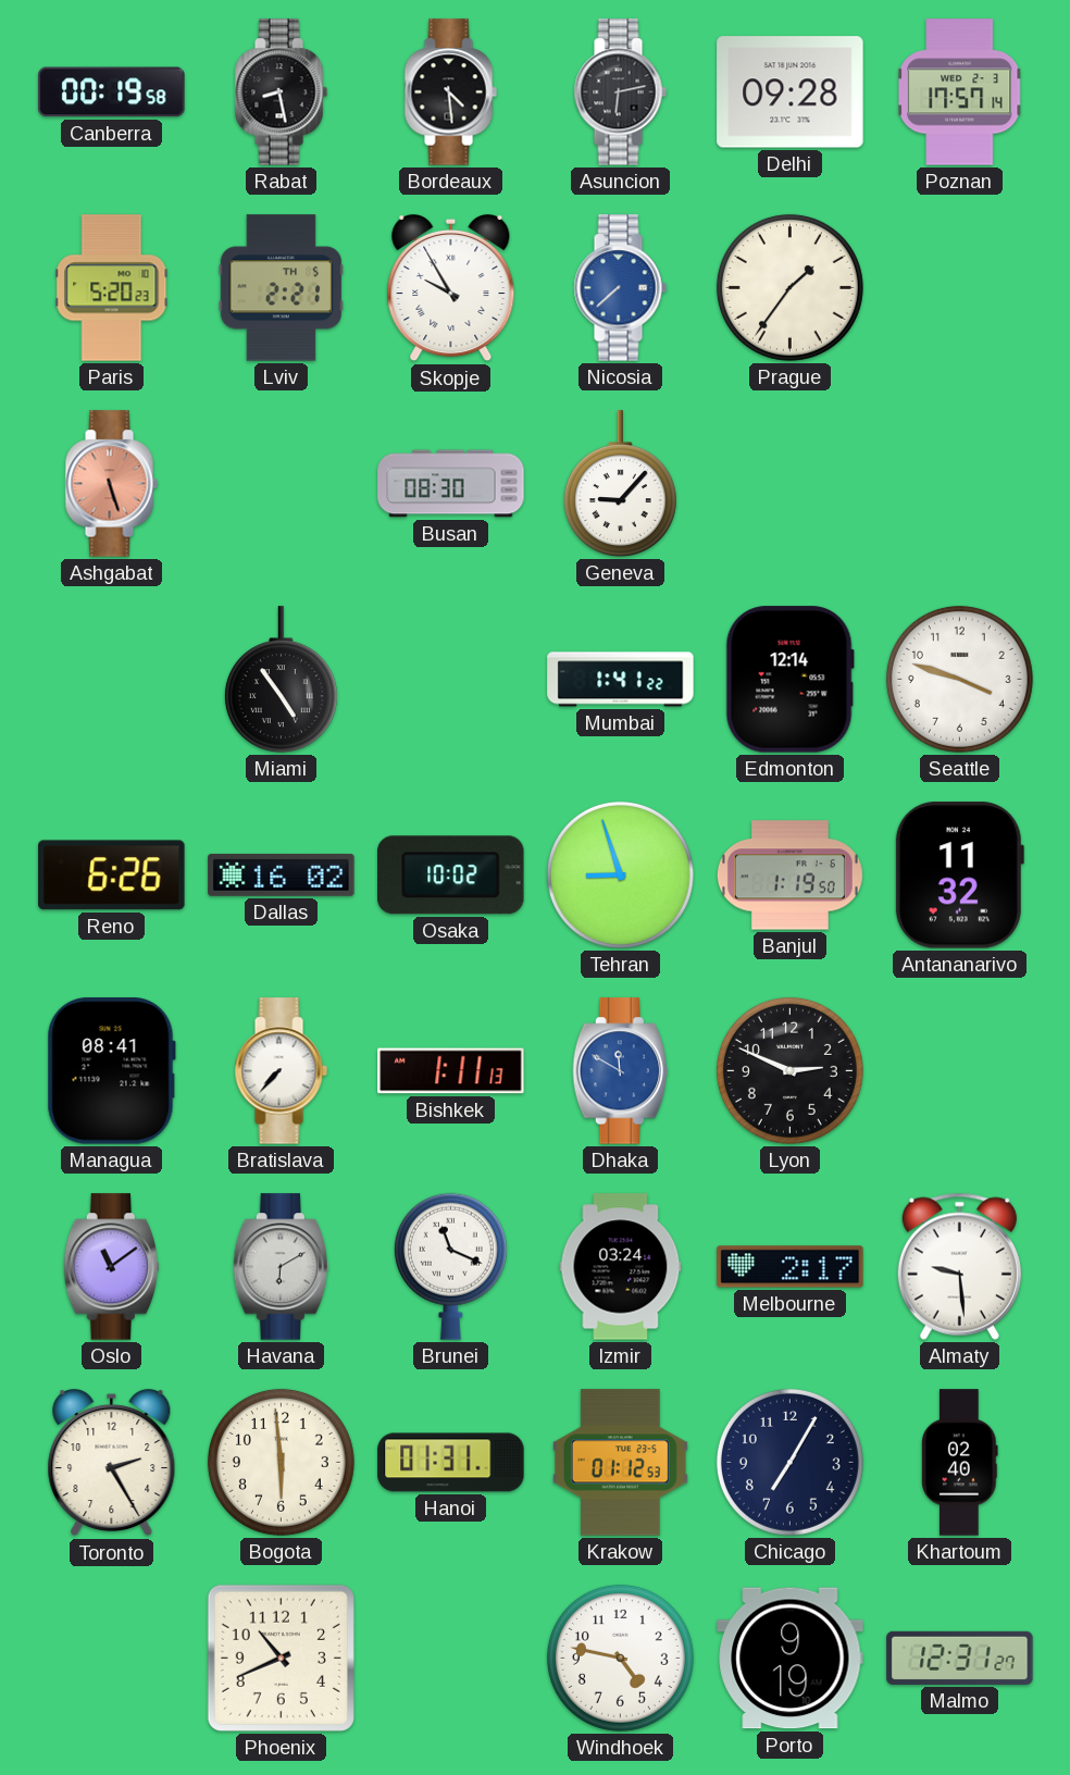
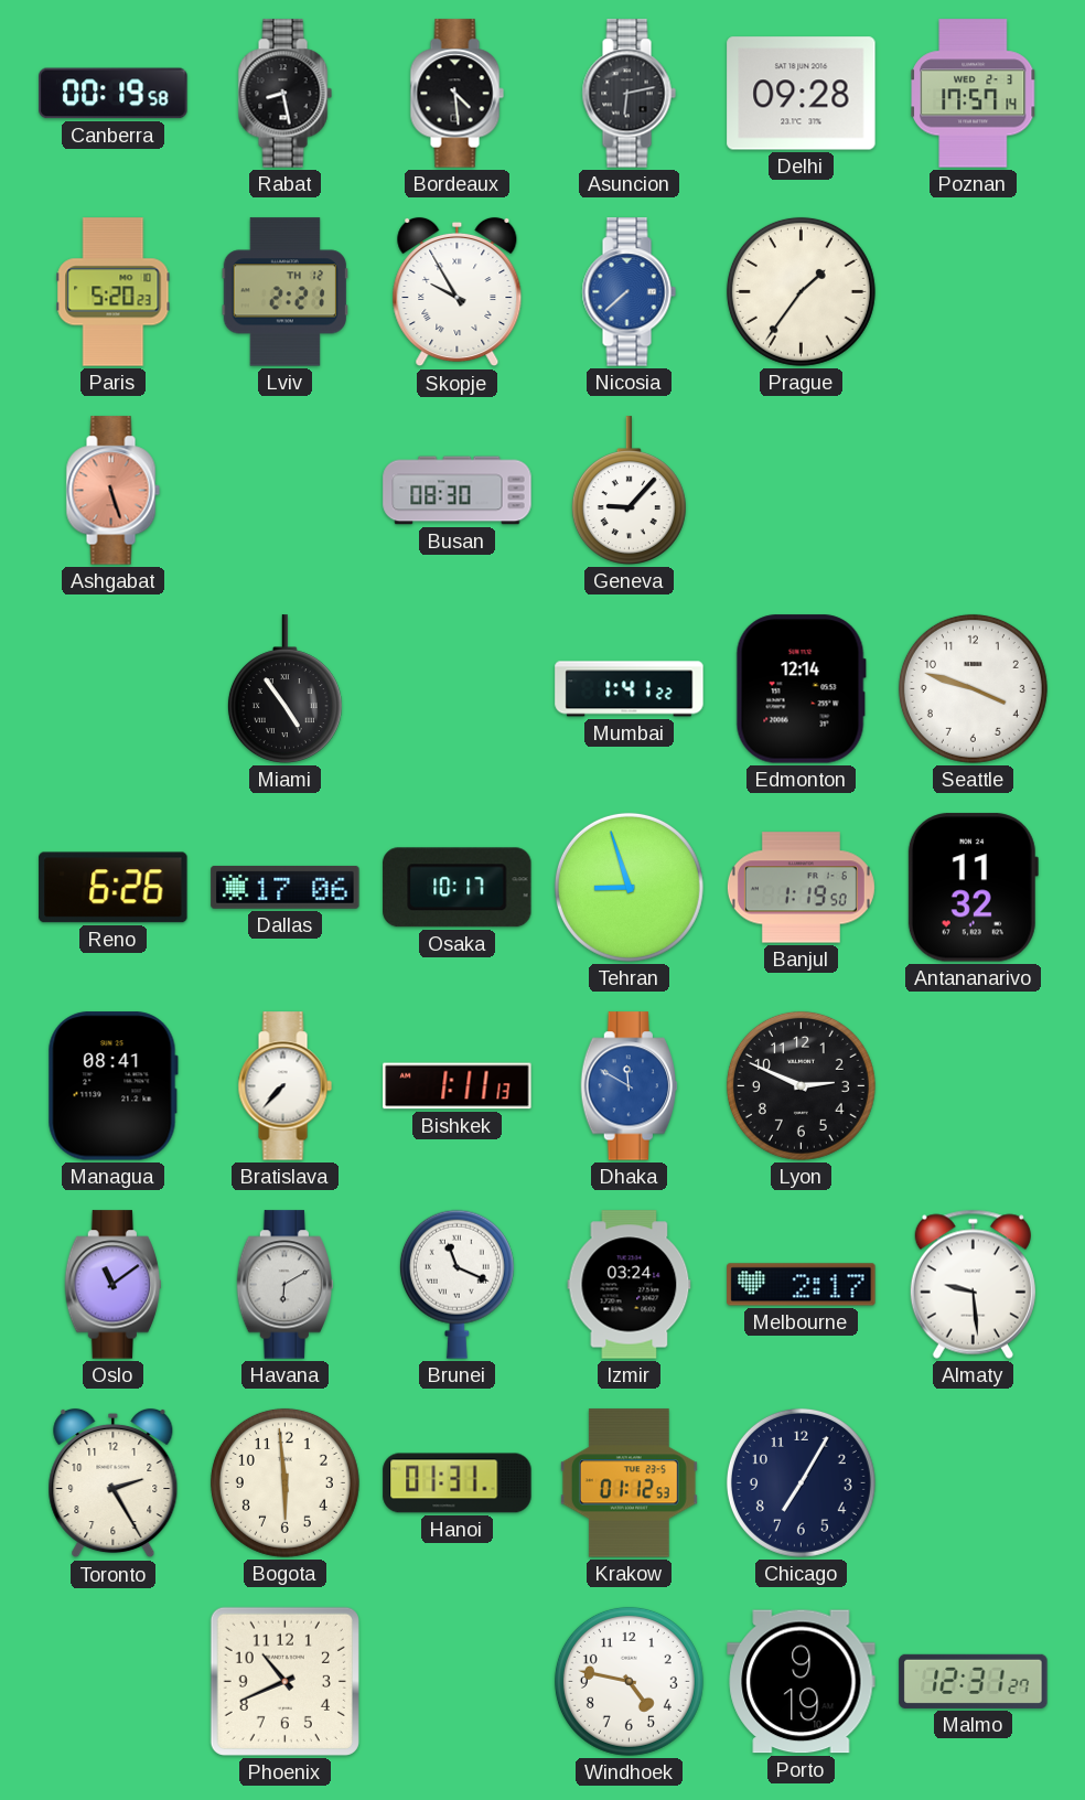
Lviv date: TH 5 -> TH 12 (284, 292)
Dallas: 16:02 -> 17:06 (286, 887)
Osaka: 10:02 -> 10:17 (458, 888)
Khartoum: 02:40 -> none (960, 1463)
